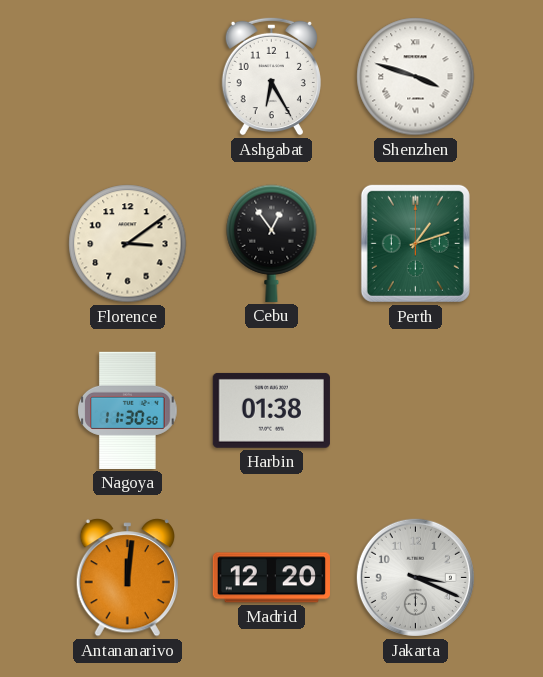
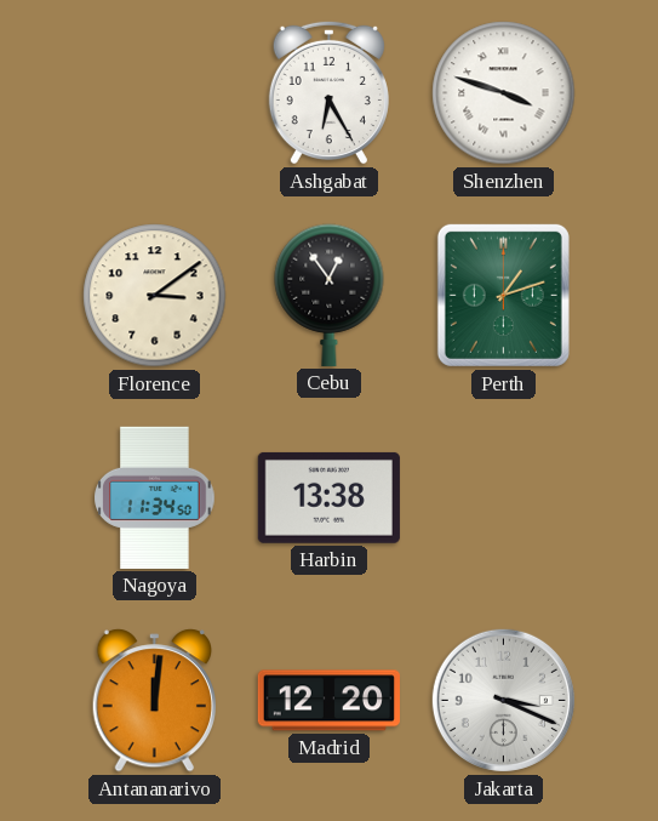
Nagoya: 11:30 -> 11:34 (155, 497)
Harbin: 01:38 -> 13:38 (328, 497)
